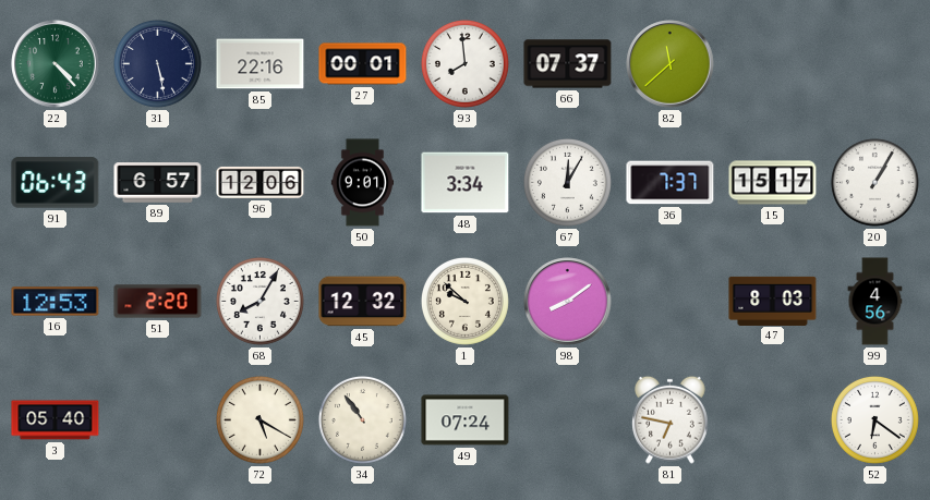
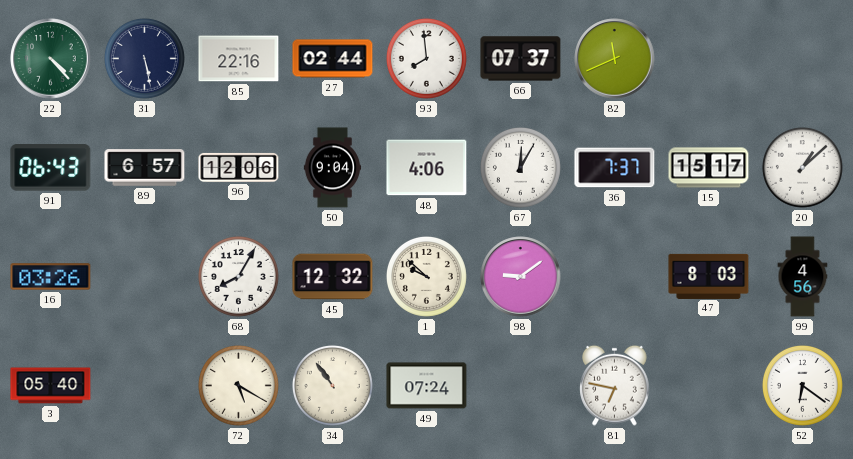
27: 00:01 -> 02:44 (333, 59)
82: 11:38 -> 11:41 (615, 59)
50: 9:01 -> 9:04 (333, 168)
48: 3:34 -> 4:06 (427, 168)
20: 1:05 -> 1:08 (802, 167)
16: 12:53 -> 03:26 (51, 277)
51: 2:20 -> none (158, 302)
98: 8:09 -> 9:09 (521, 277)
